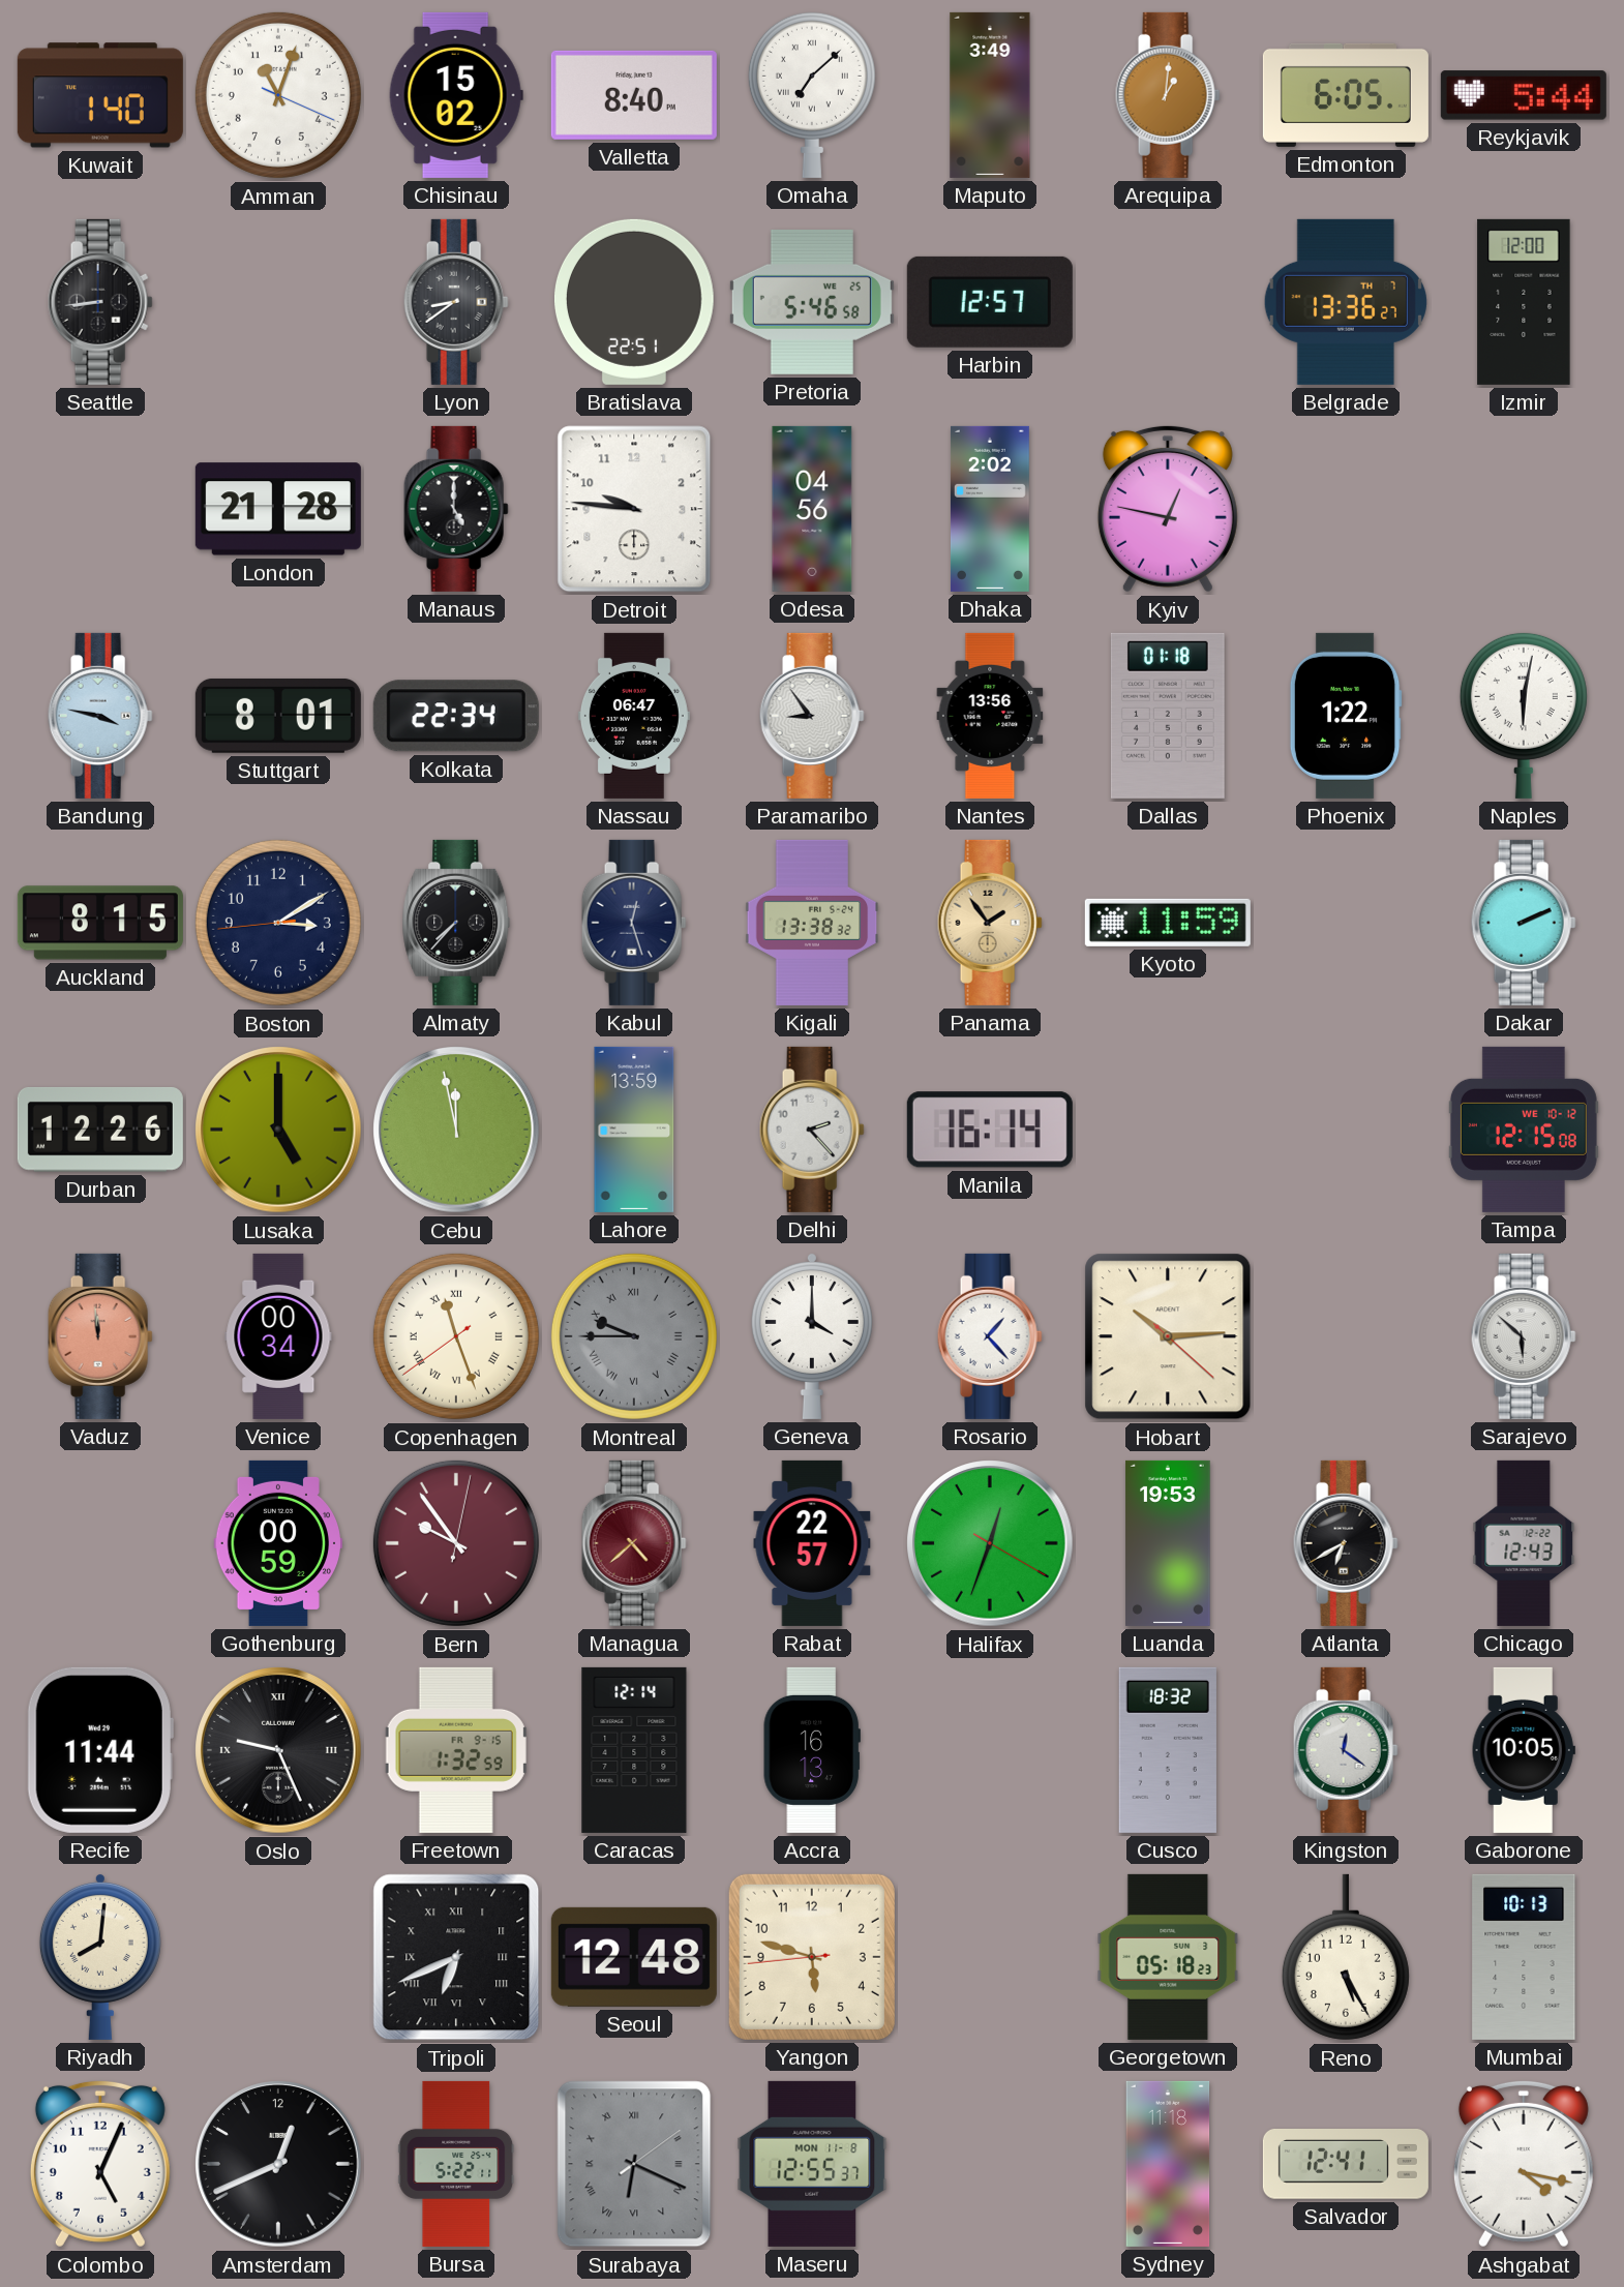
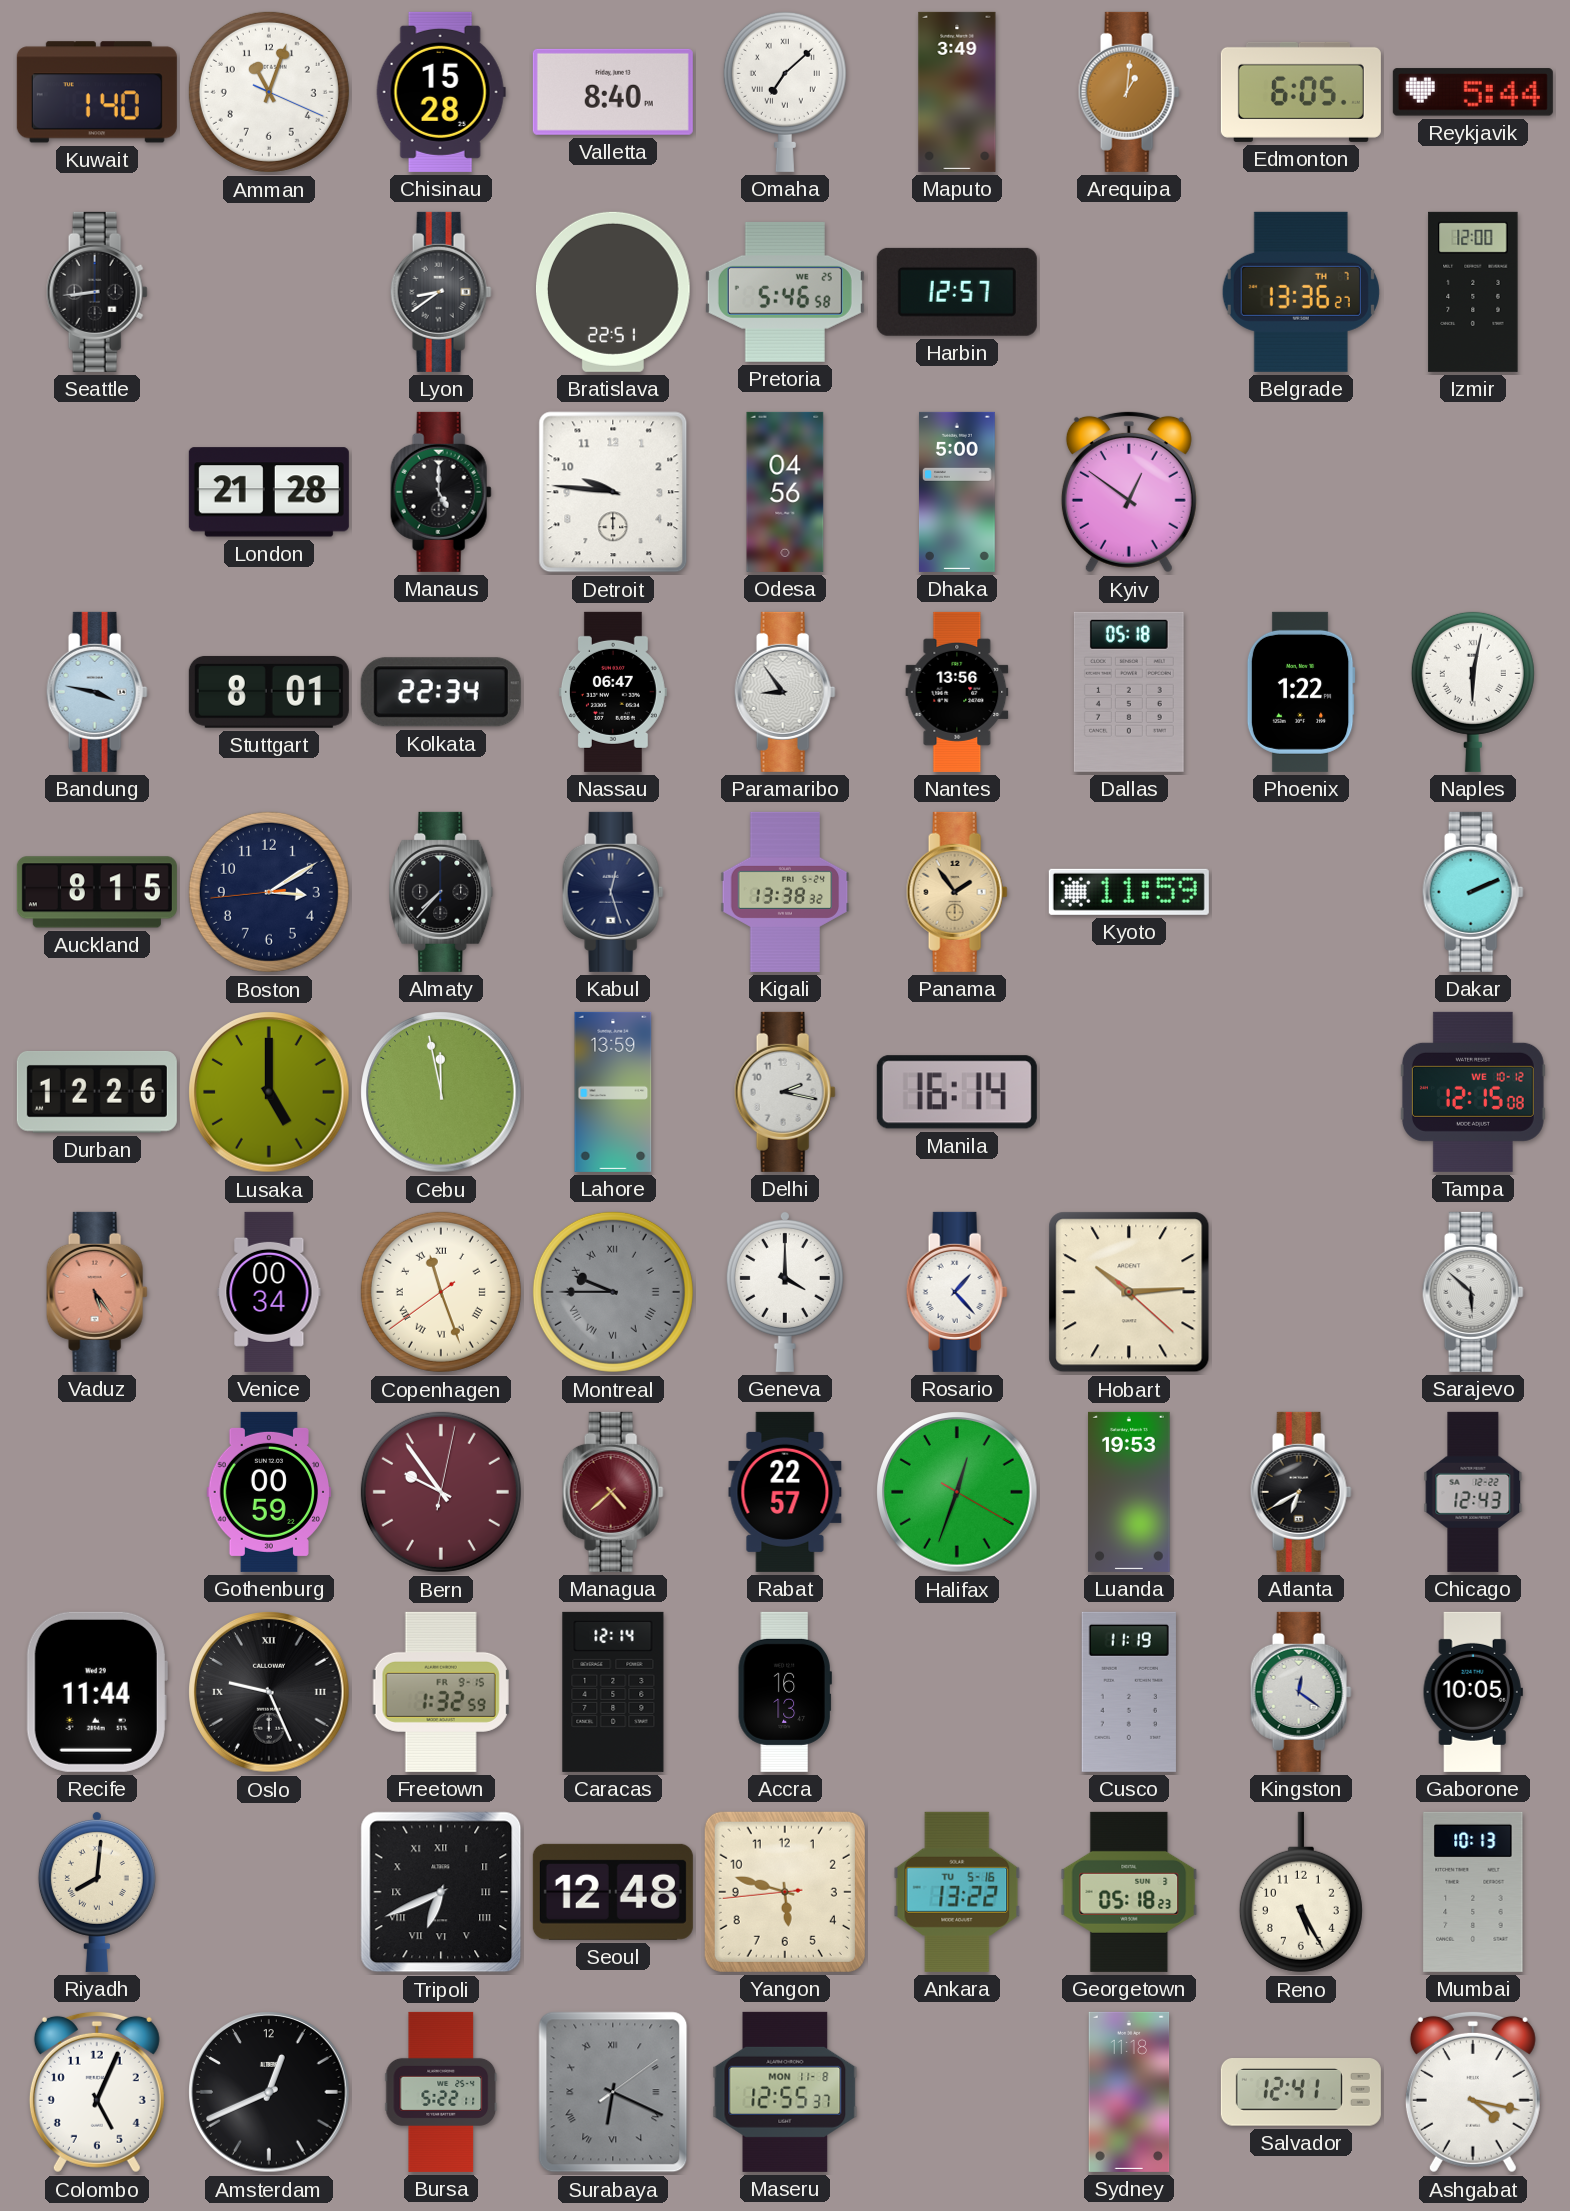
Chisinau: 15:02 -> 15:28 (441, 92)
Dhaka: 2:02 -> 5:00 (957, 492)
Kyiv: 12:47 -> 12:51 (1129, 492)
Dallas: 01:18 -> 05:18 (1129, 692)
Delhi: 2:23 -> 2:17 (785, 1092)
Vaduz: 11:59 -> 5:24 (97, 1292)
Cusco: 18:32 -> 11:19 (1129, 1692)
Ankara: none -> 13:22 (957, 1892)
